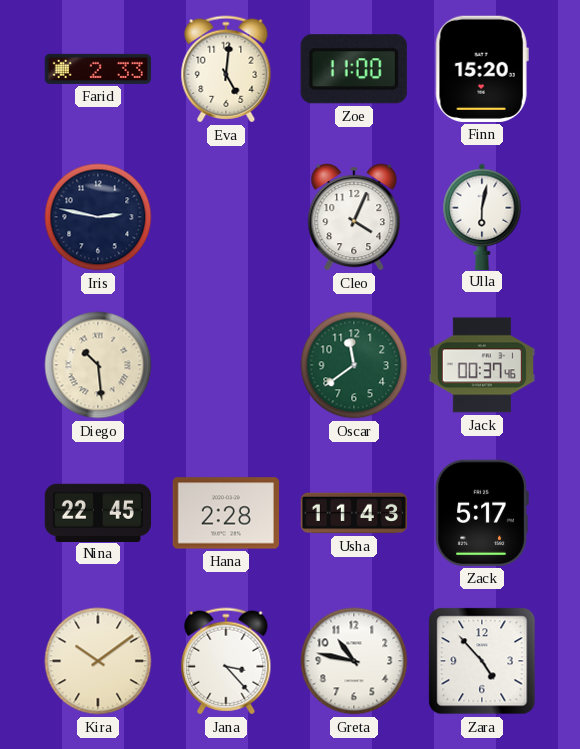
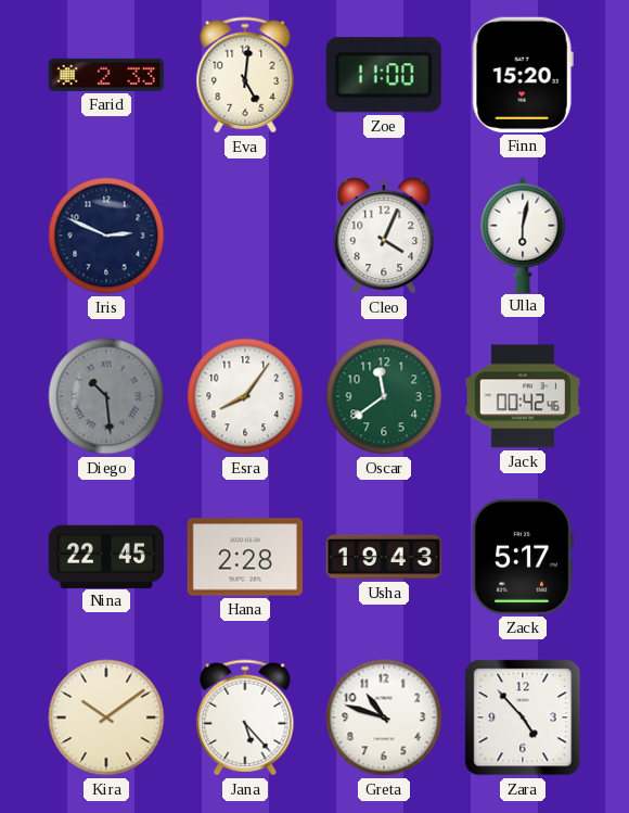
Iris: 2:47 -> 2:49 (106, 236)
Diego dial: cream -> grey (106, 396)
Esra: none -> 8:06 (245, 396)
Jack: 00:37 -> 00:42 (522, 396)
Usha: 11:43 -> 19:43 (383, 557)
Jana: 3:23 -> 5:23 (245, 717)
Greta: 10:47 -> 10:48 (384, 717)
